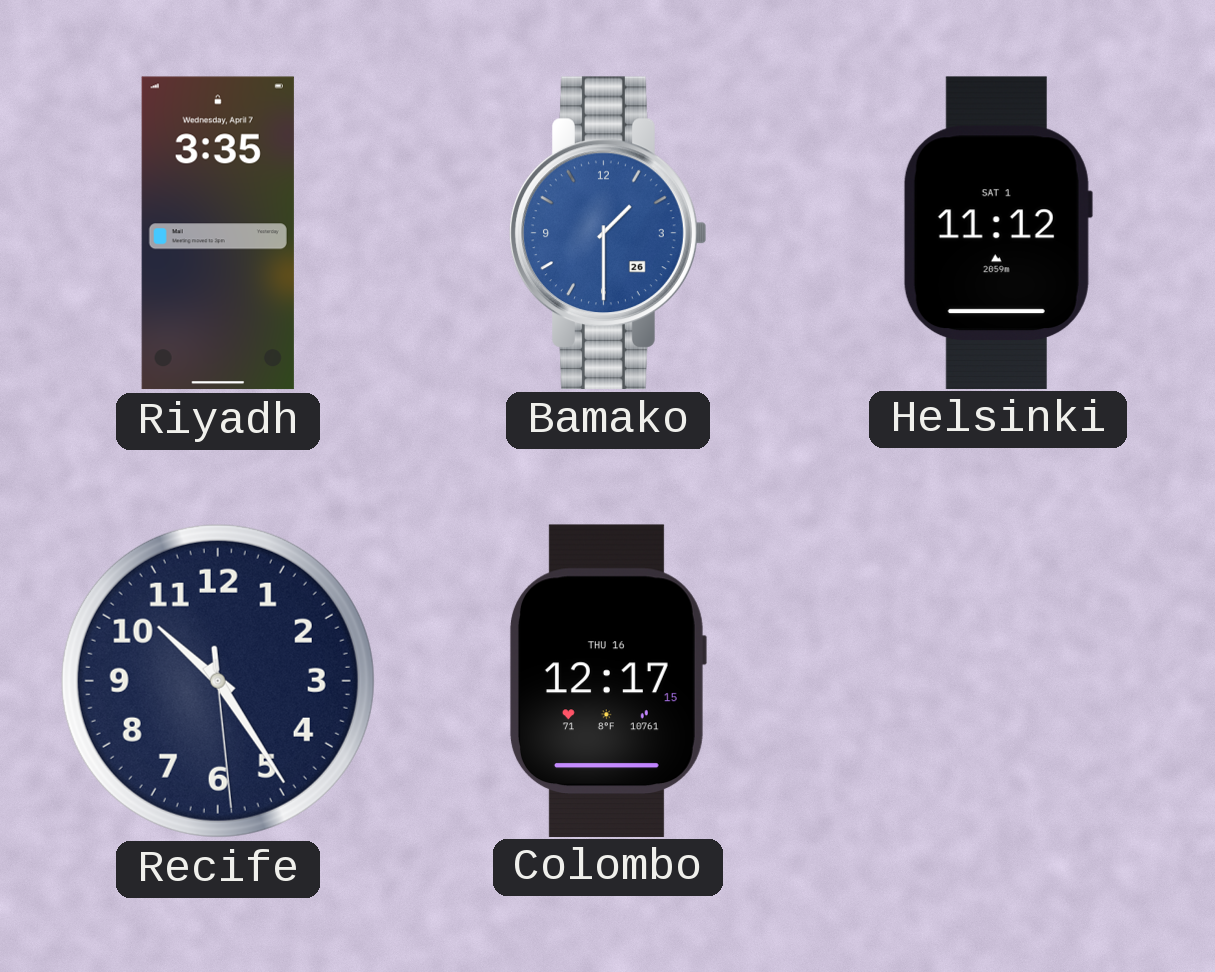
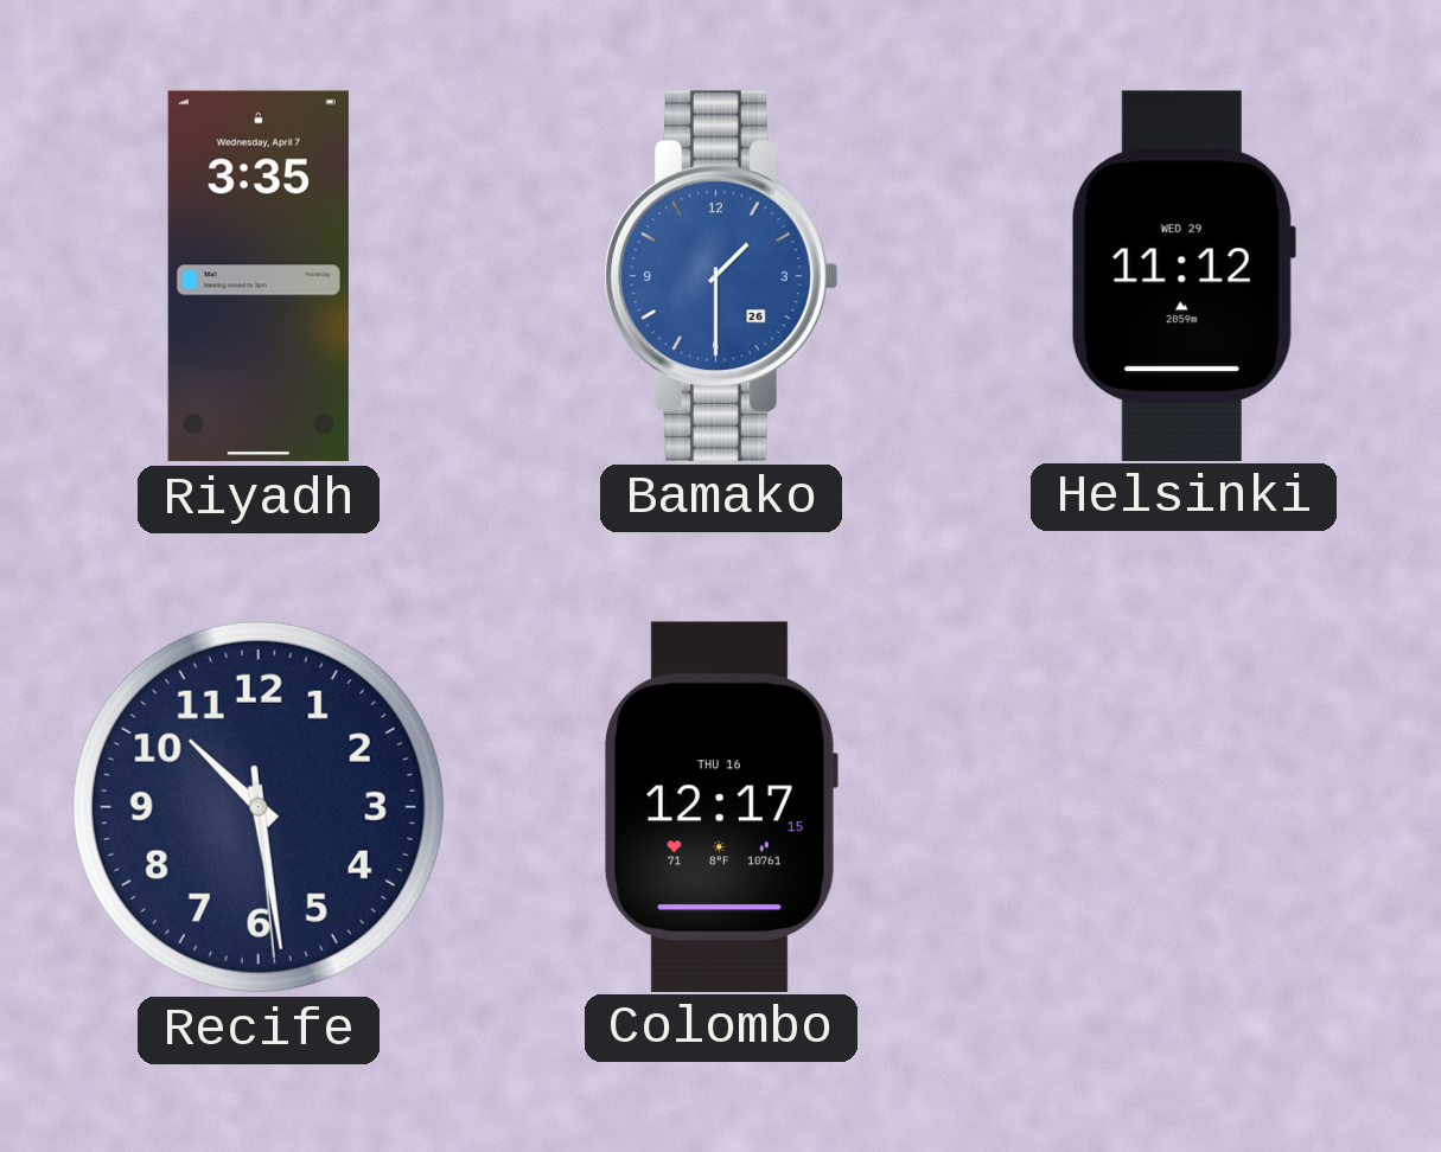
Helsinki date: SAT 1 -> WED 29 (1182, 275)
Recife: 10:24 -> 10:28 (259, 807)
